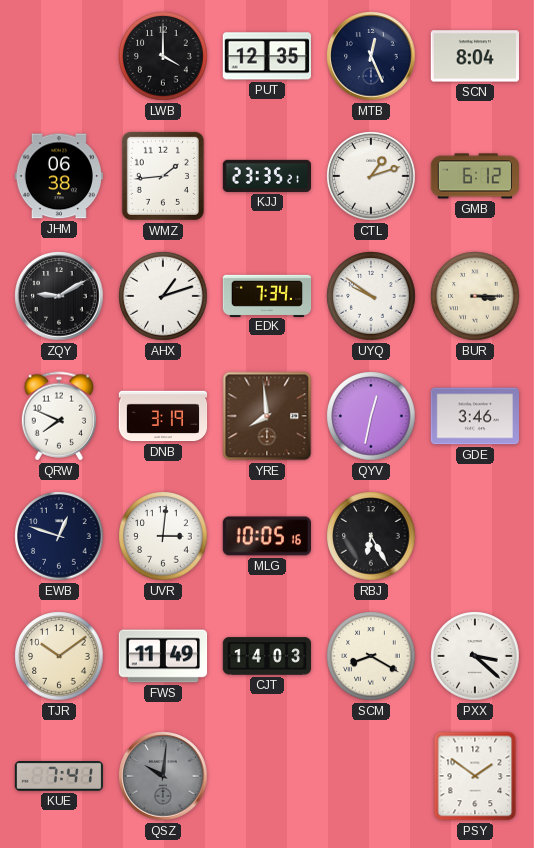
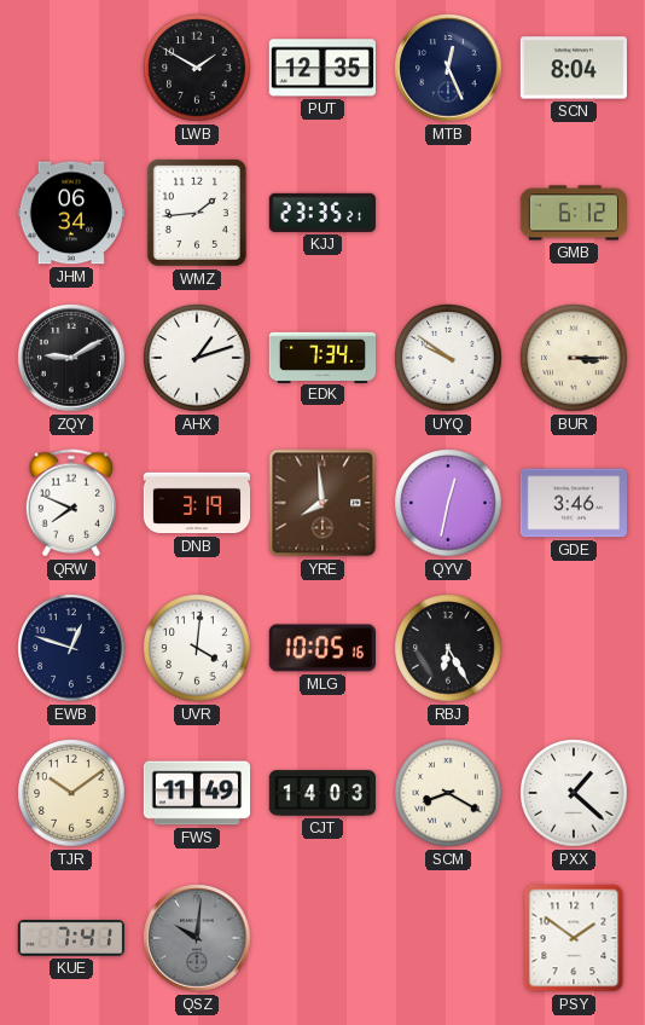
LWB: 4:00 -> 1:50 (197, 68)
JHM: 06:38 -> 06:34 (70, 213)
CTL: 1:12 -> none (371, 176)
UVR: 3:01 -> 4:01 (197, 648)
PXX: 3:22 -> 1:22 (574, 793)
